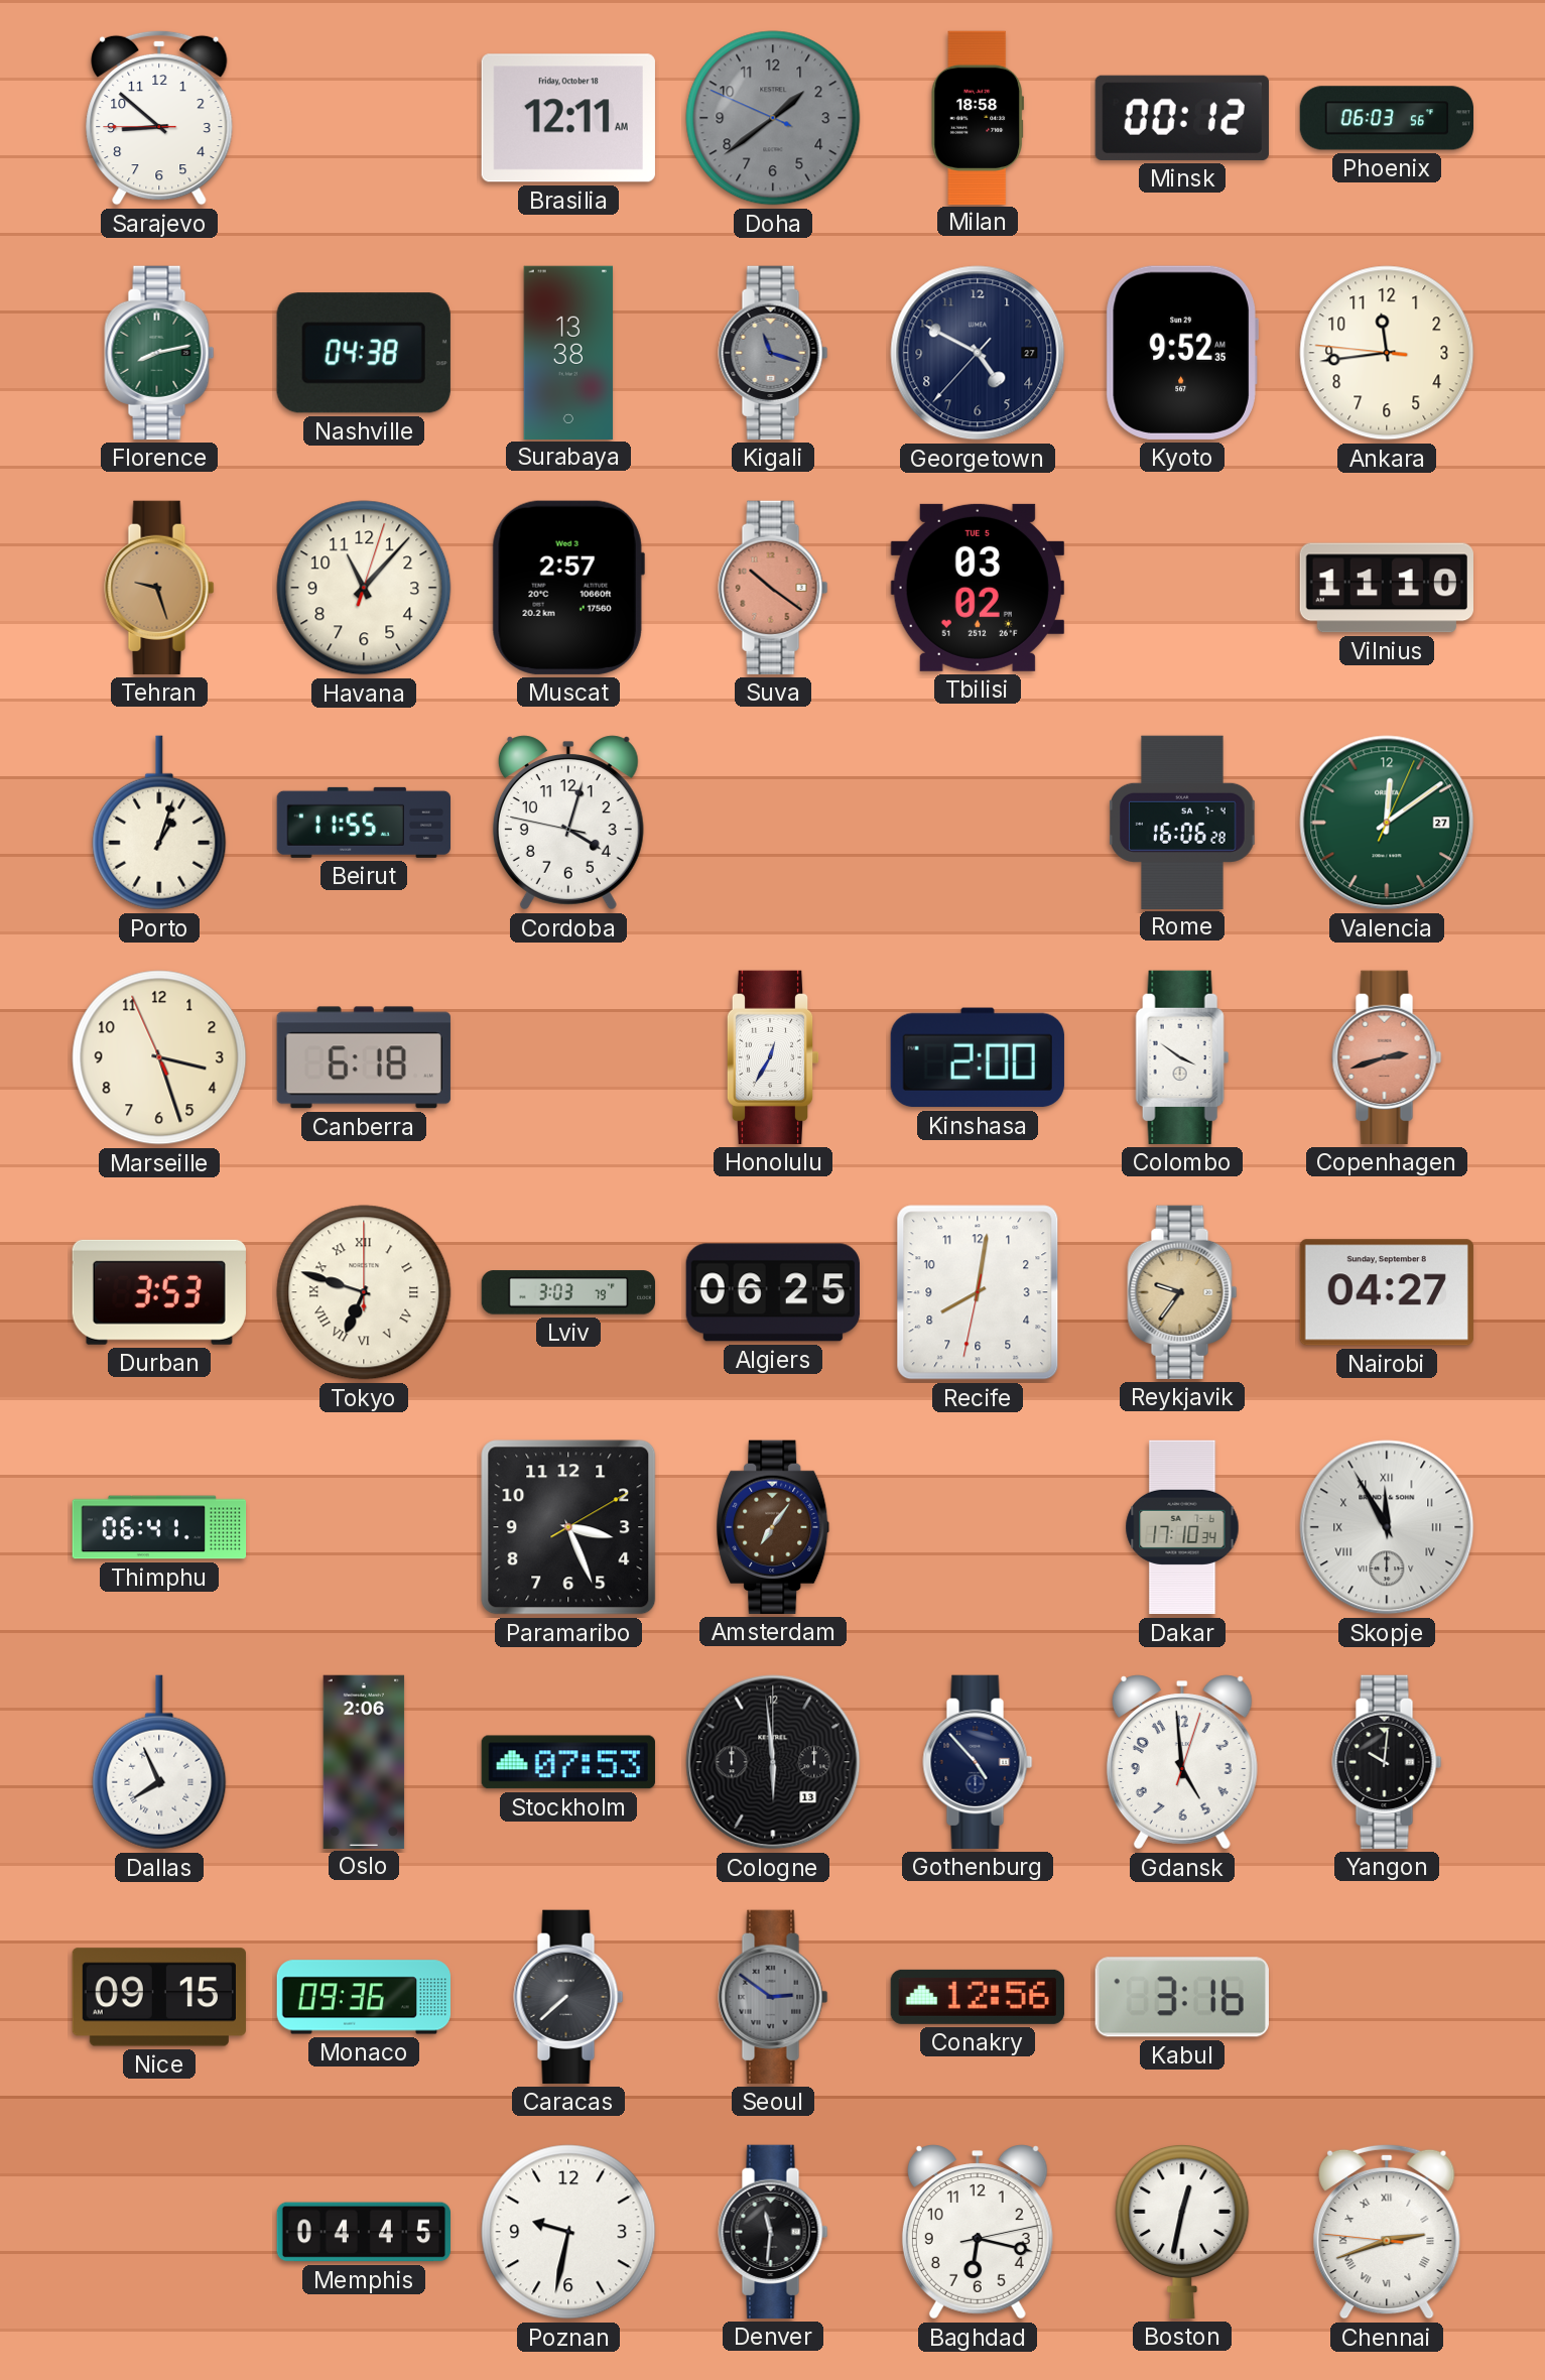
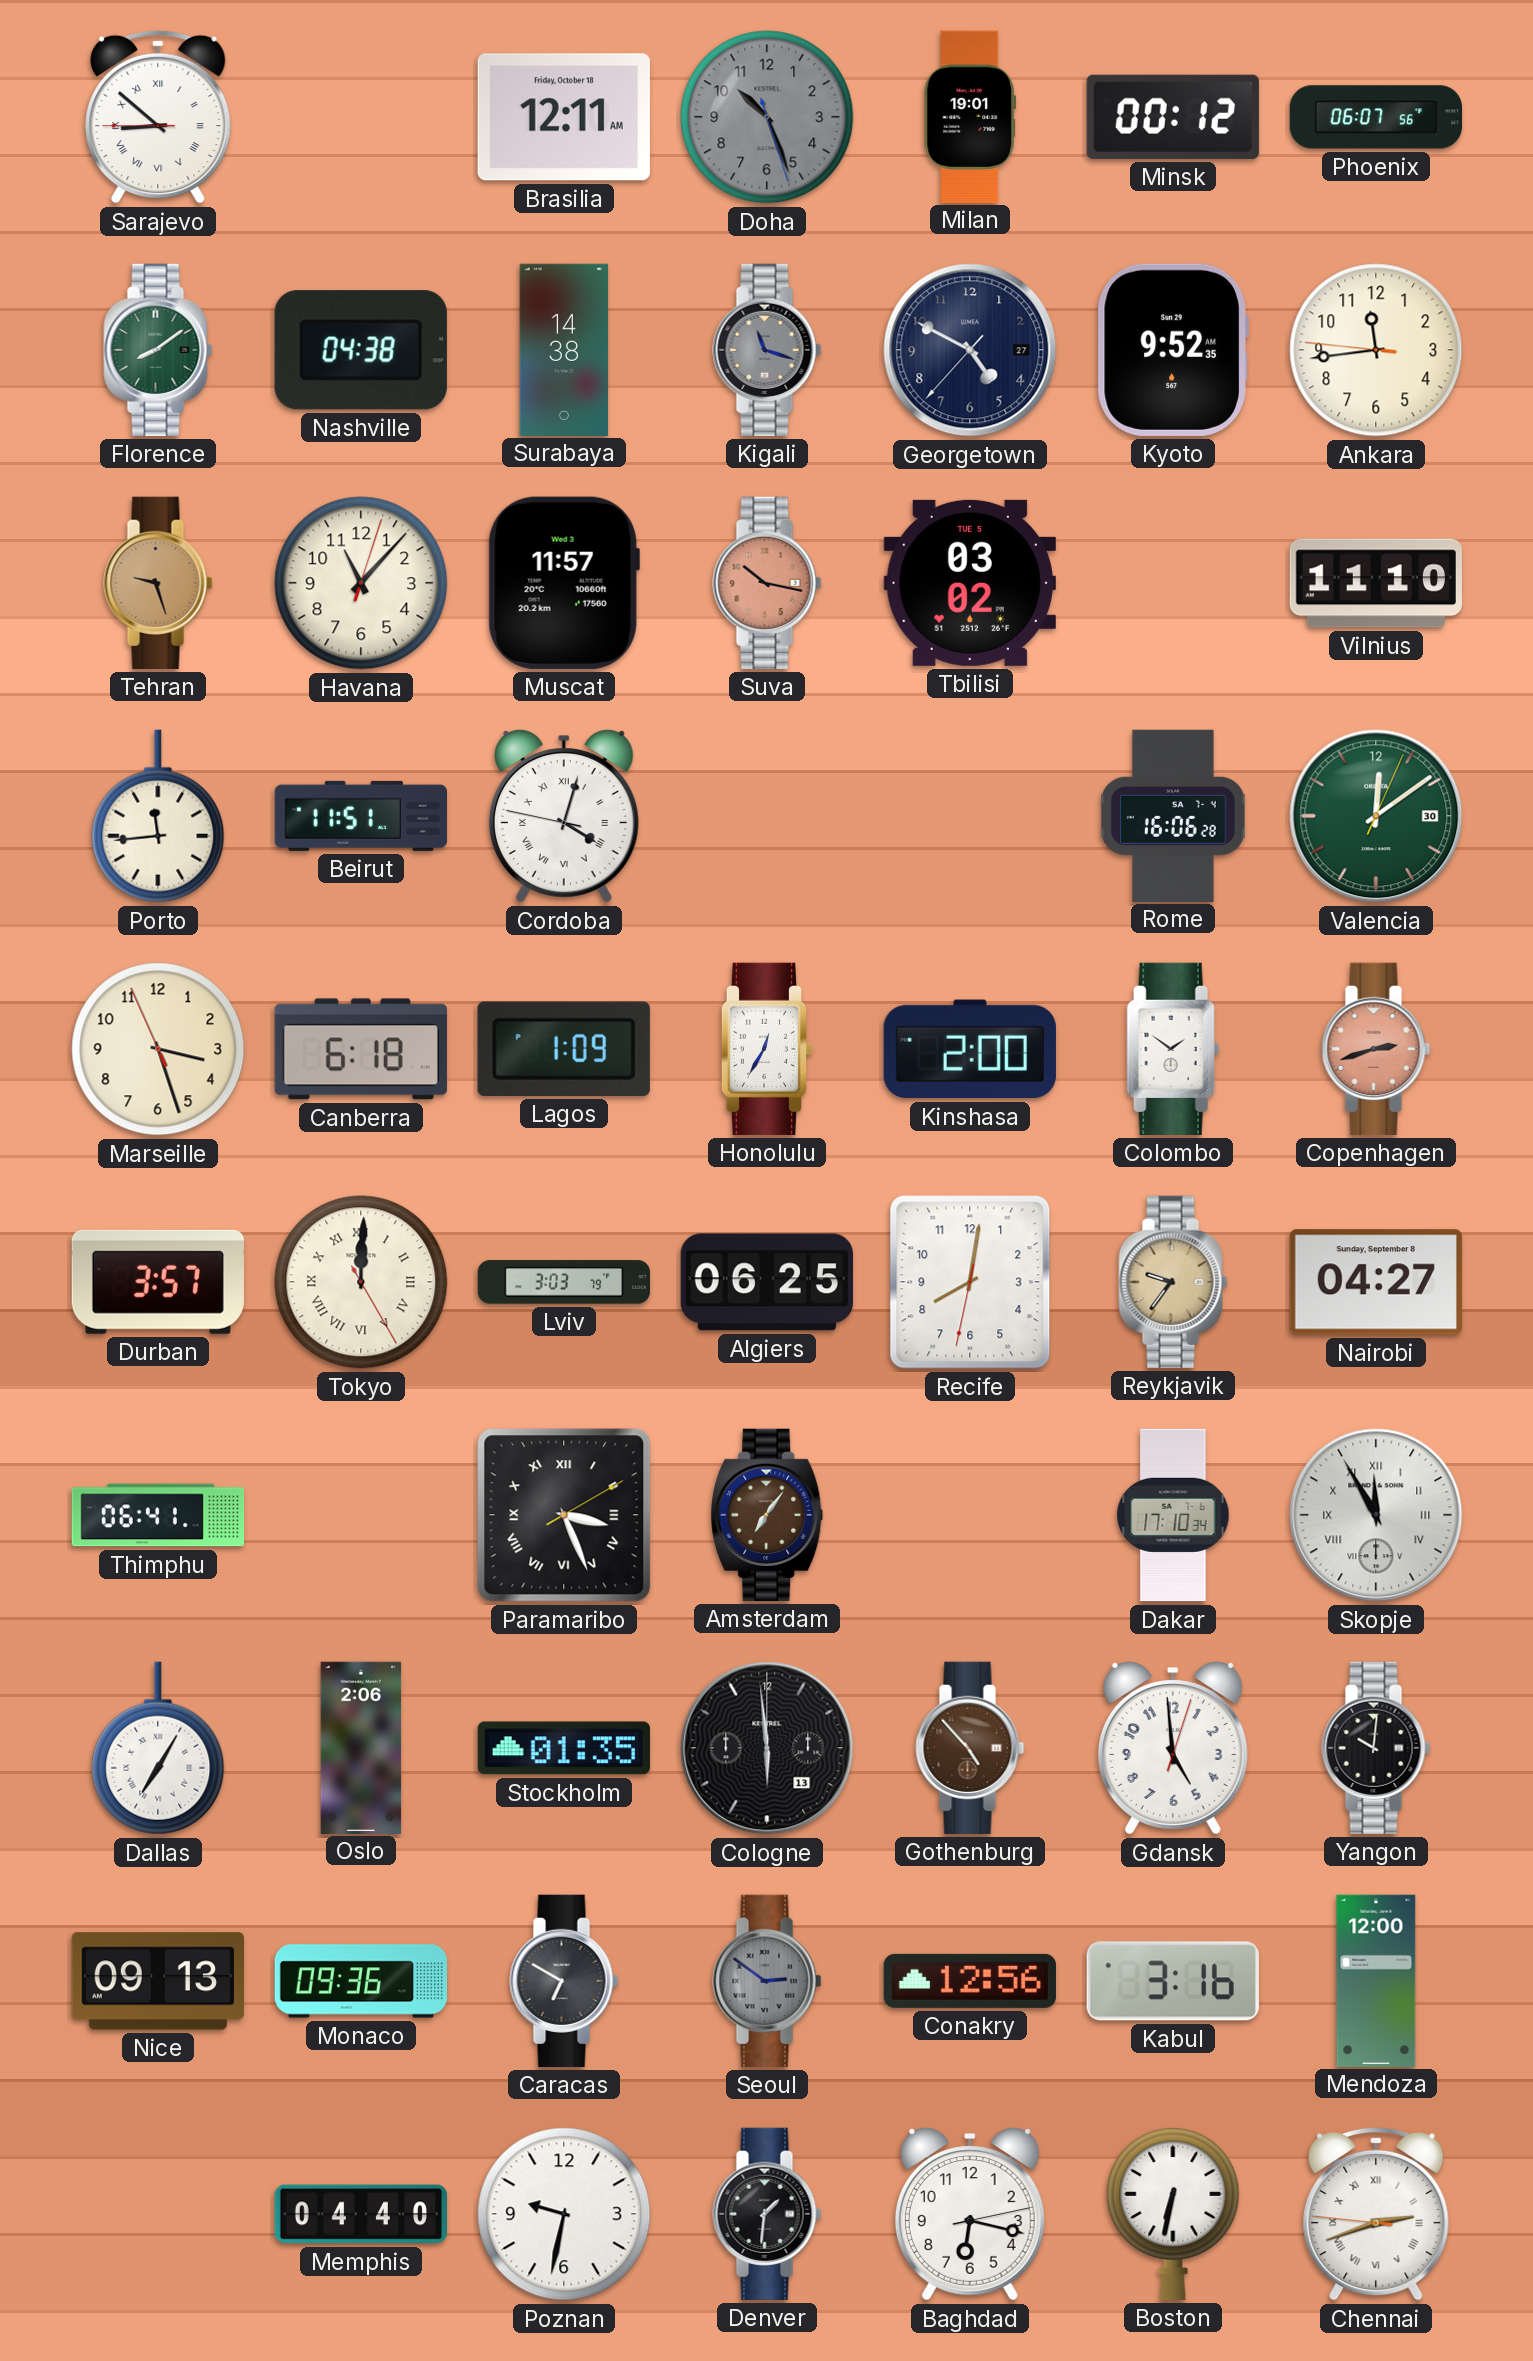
Sarajevo numerals: Arabic -> Roman (158, 117)
Doha: 1:38 -> 10:26 (767, 117)
Milan: 18:58 -> 19:01 (969, 116)
Phoenix: 06:03 -> 06:07 (1375, 117)
Florence: 8:13 -> 8:09 (158, 350)
Surabaya: 13:38 -> 14:38 (564, 349)
Muscat: 2:57 -> 11:57 (564, 583)
Suva: 10:21 -> 10:17 (767, 583)
Porto: 1:03 -> 11:44 (158, 816)
Beirut: 11:55 -> 11:51 (360, 816)
Cordoba numerals: Arabic -> Roman (564, 816)
Valencia date: 27 -> 30 (1376, 816)
Lagos: none -> 1:09 (564, 1049)
Colombo: 3:51 -> 1:51 (1173, 1049)
Durban: 3:53 -> 3:57 (158, 1282)
Tokyo: 6:48 -> 12:00 (361, 1282)
Paramaribo numerals: Arabic -> Roman (564, 1515)
Dallas: 7:56 -> 7:05 (158, 1748)
Stockholm: 07:53 -> 01:35 (564, 1748)
Gothenburg dial: navy -> brown (970, 1748)
Nice: 09:15 -> 09:13 (158, 1981)
Caracas: 7:38 -> 6:50 (564, 1981)
Mendoza: none -> 12:00 (1376, 1980)
Memphis: 04:45 -> 04:40 (361, 2214)
Denver: 11:31 -> 1:31 (767, 2214)
Boston: 12:32 -> 6:32 (1173, 2213)
